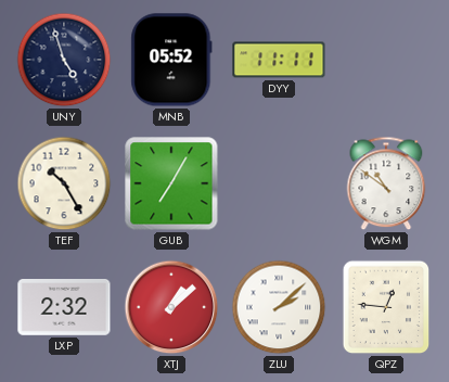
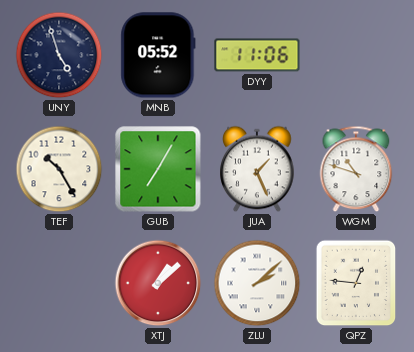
DYY: 11:11 -> 11:06 (257, 55)
JUA: none -> 1:26 (257, 169)
WGM: 10:51 -> 10:48 (356, 169)
LXP: 2:32 -> none (64, 308)
